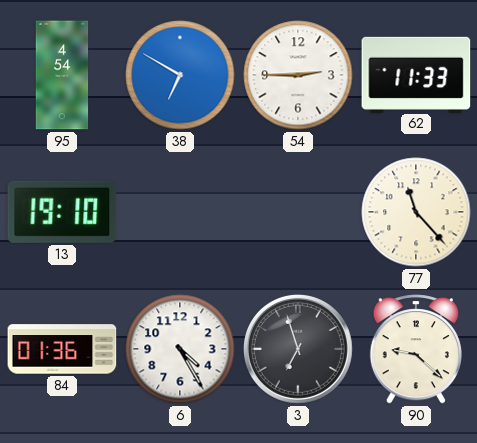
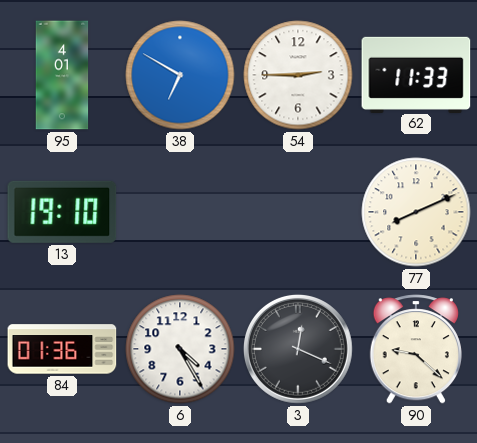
95: 4:54 -> 4:01 (62, 75)
77: 11:23 -> 8:11 (416, 212)
3: 6:57 -> 12:19 (298, 349)
